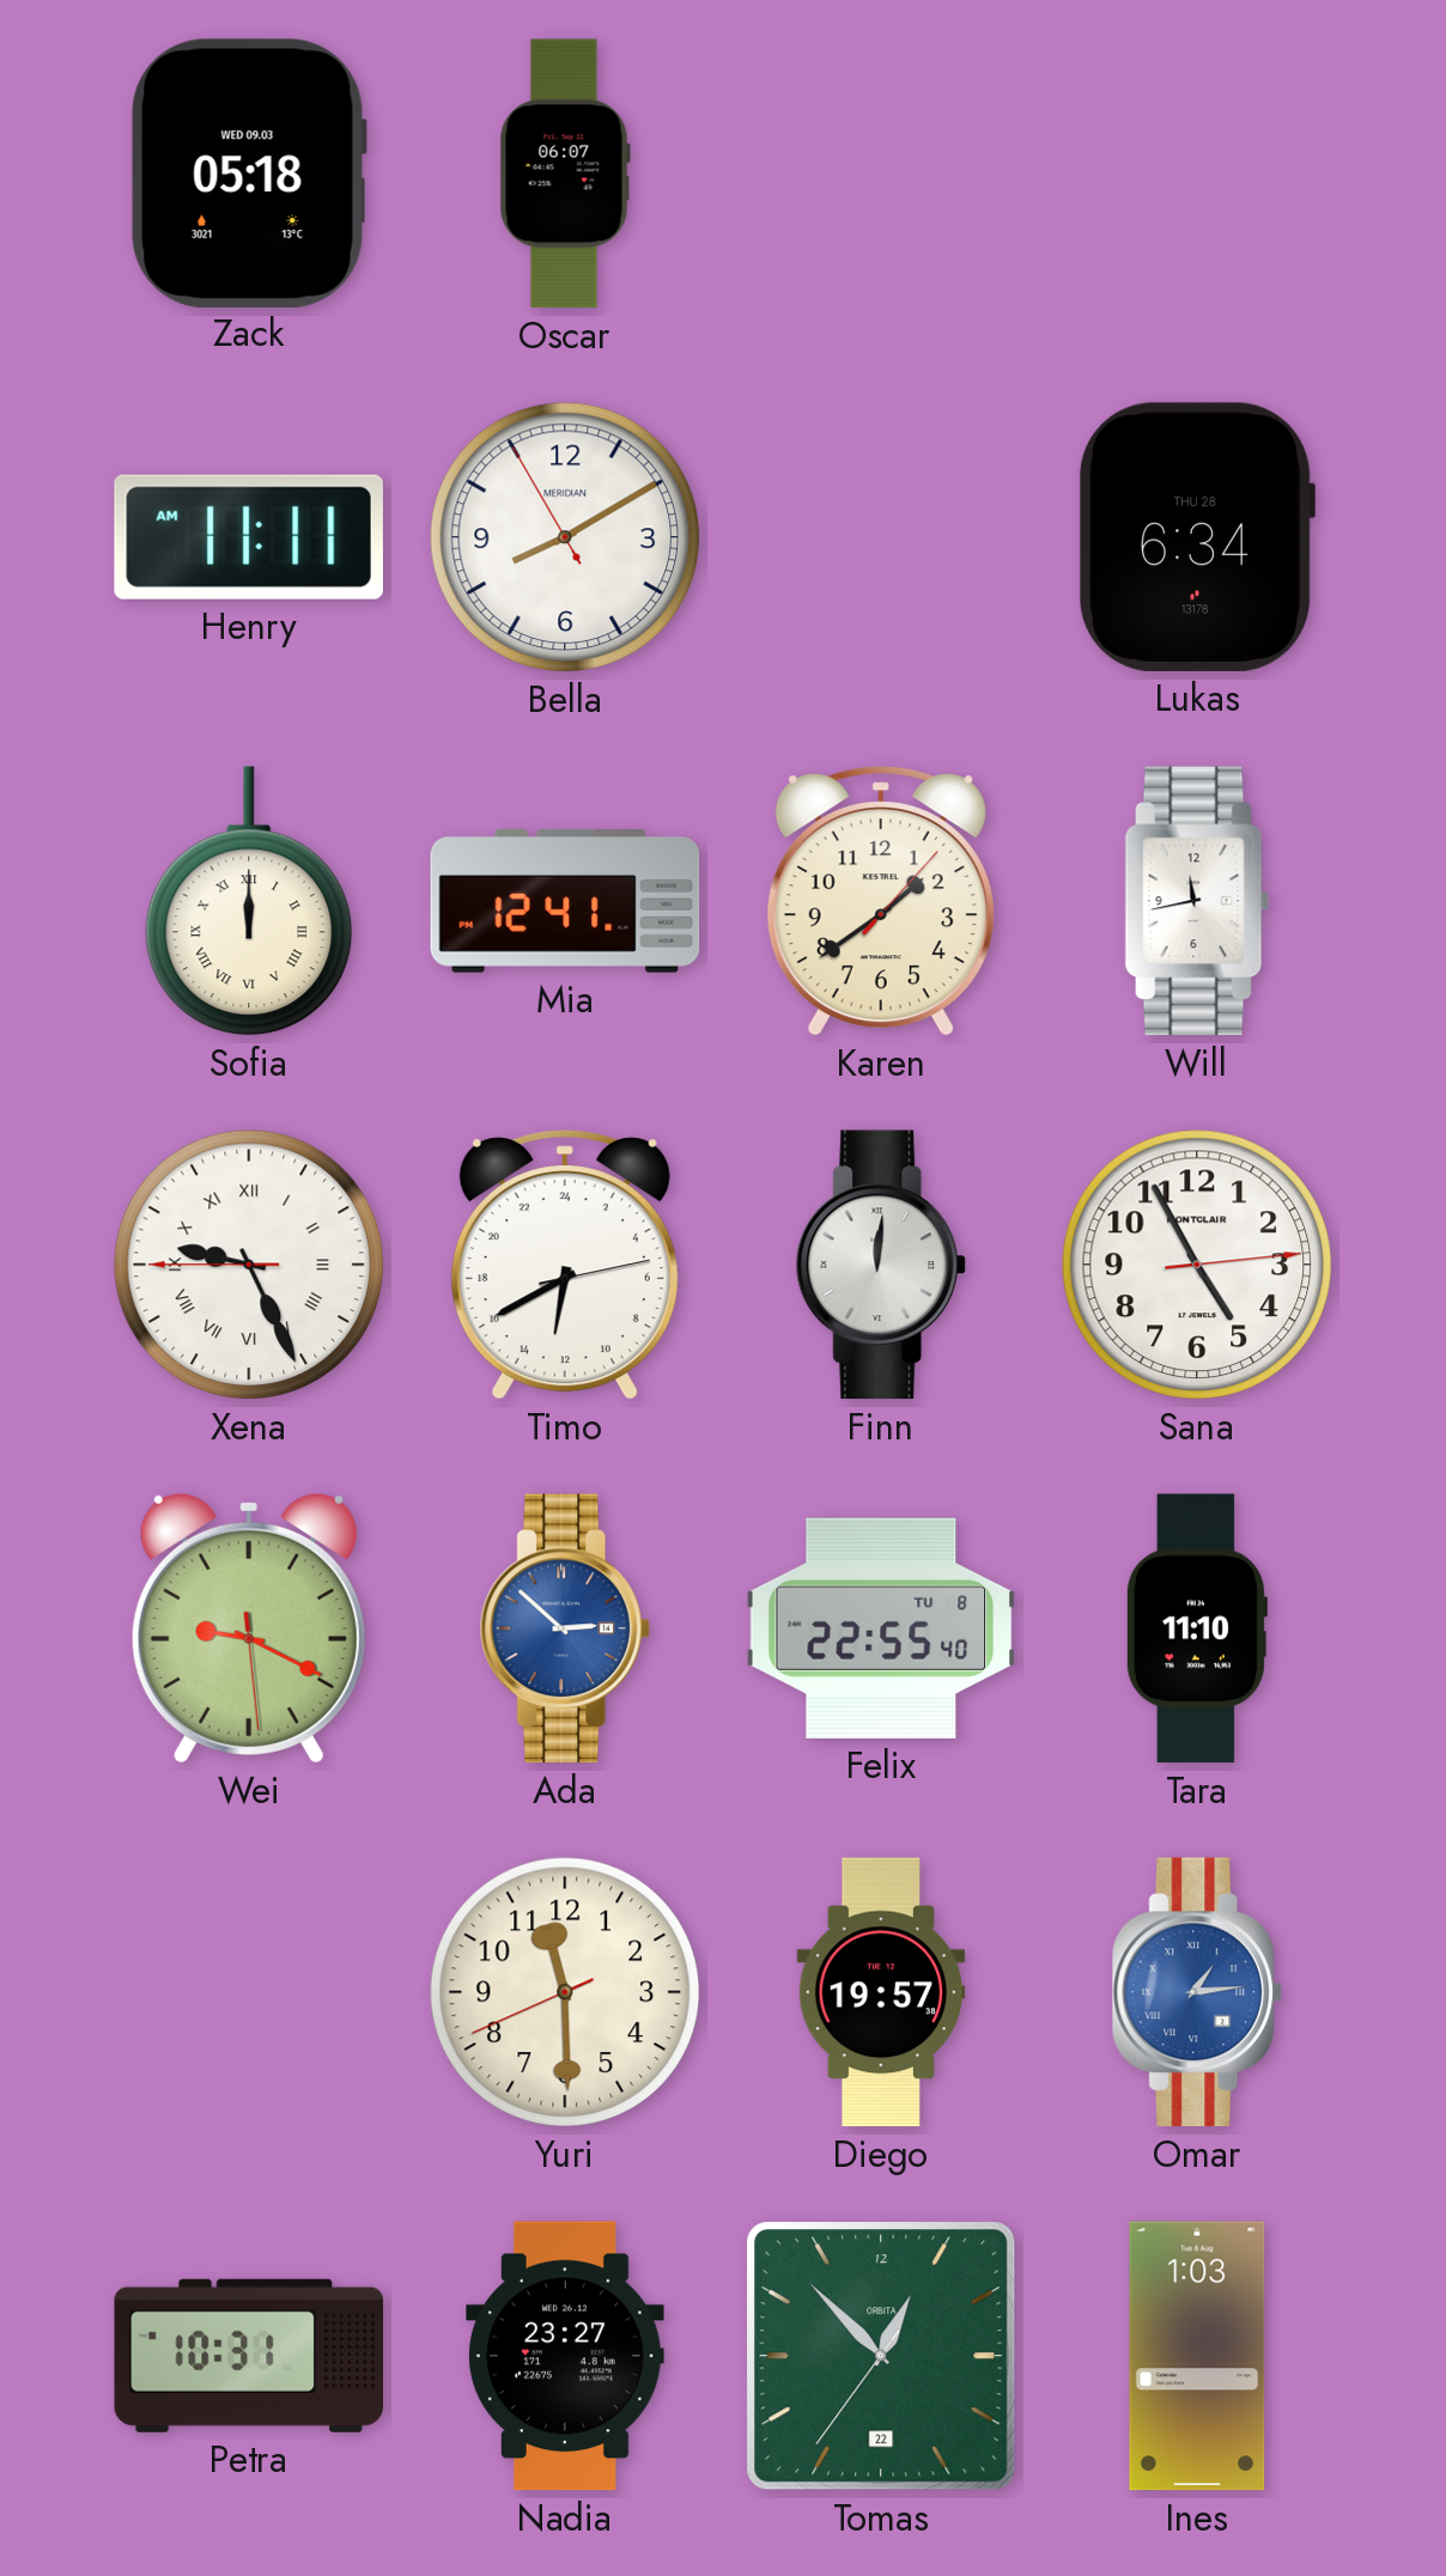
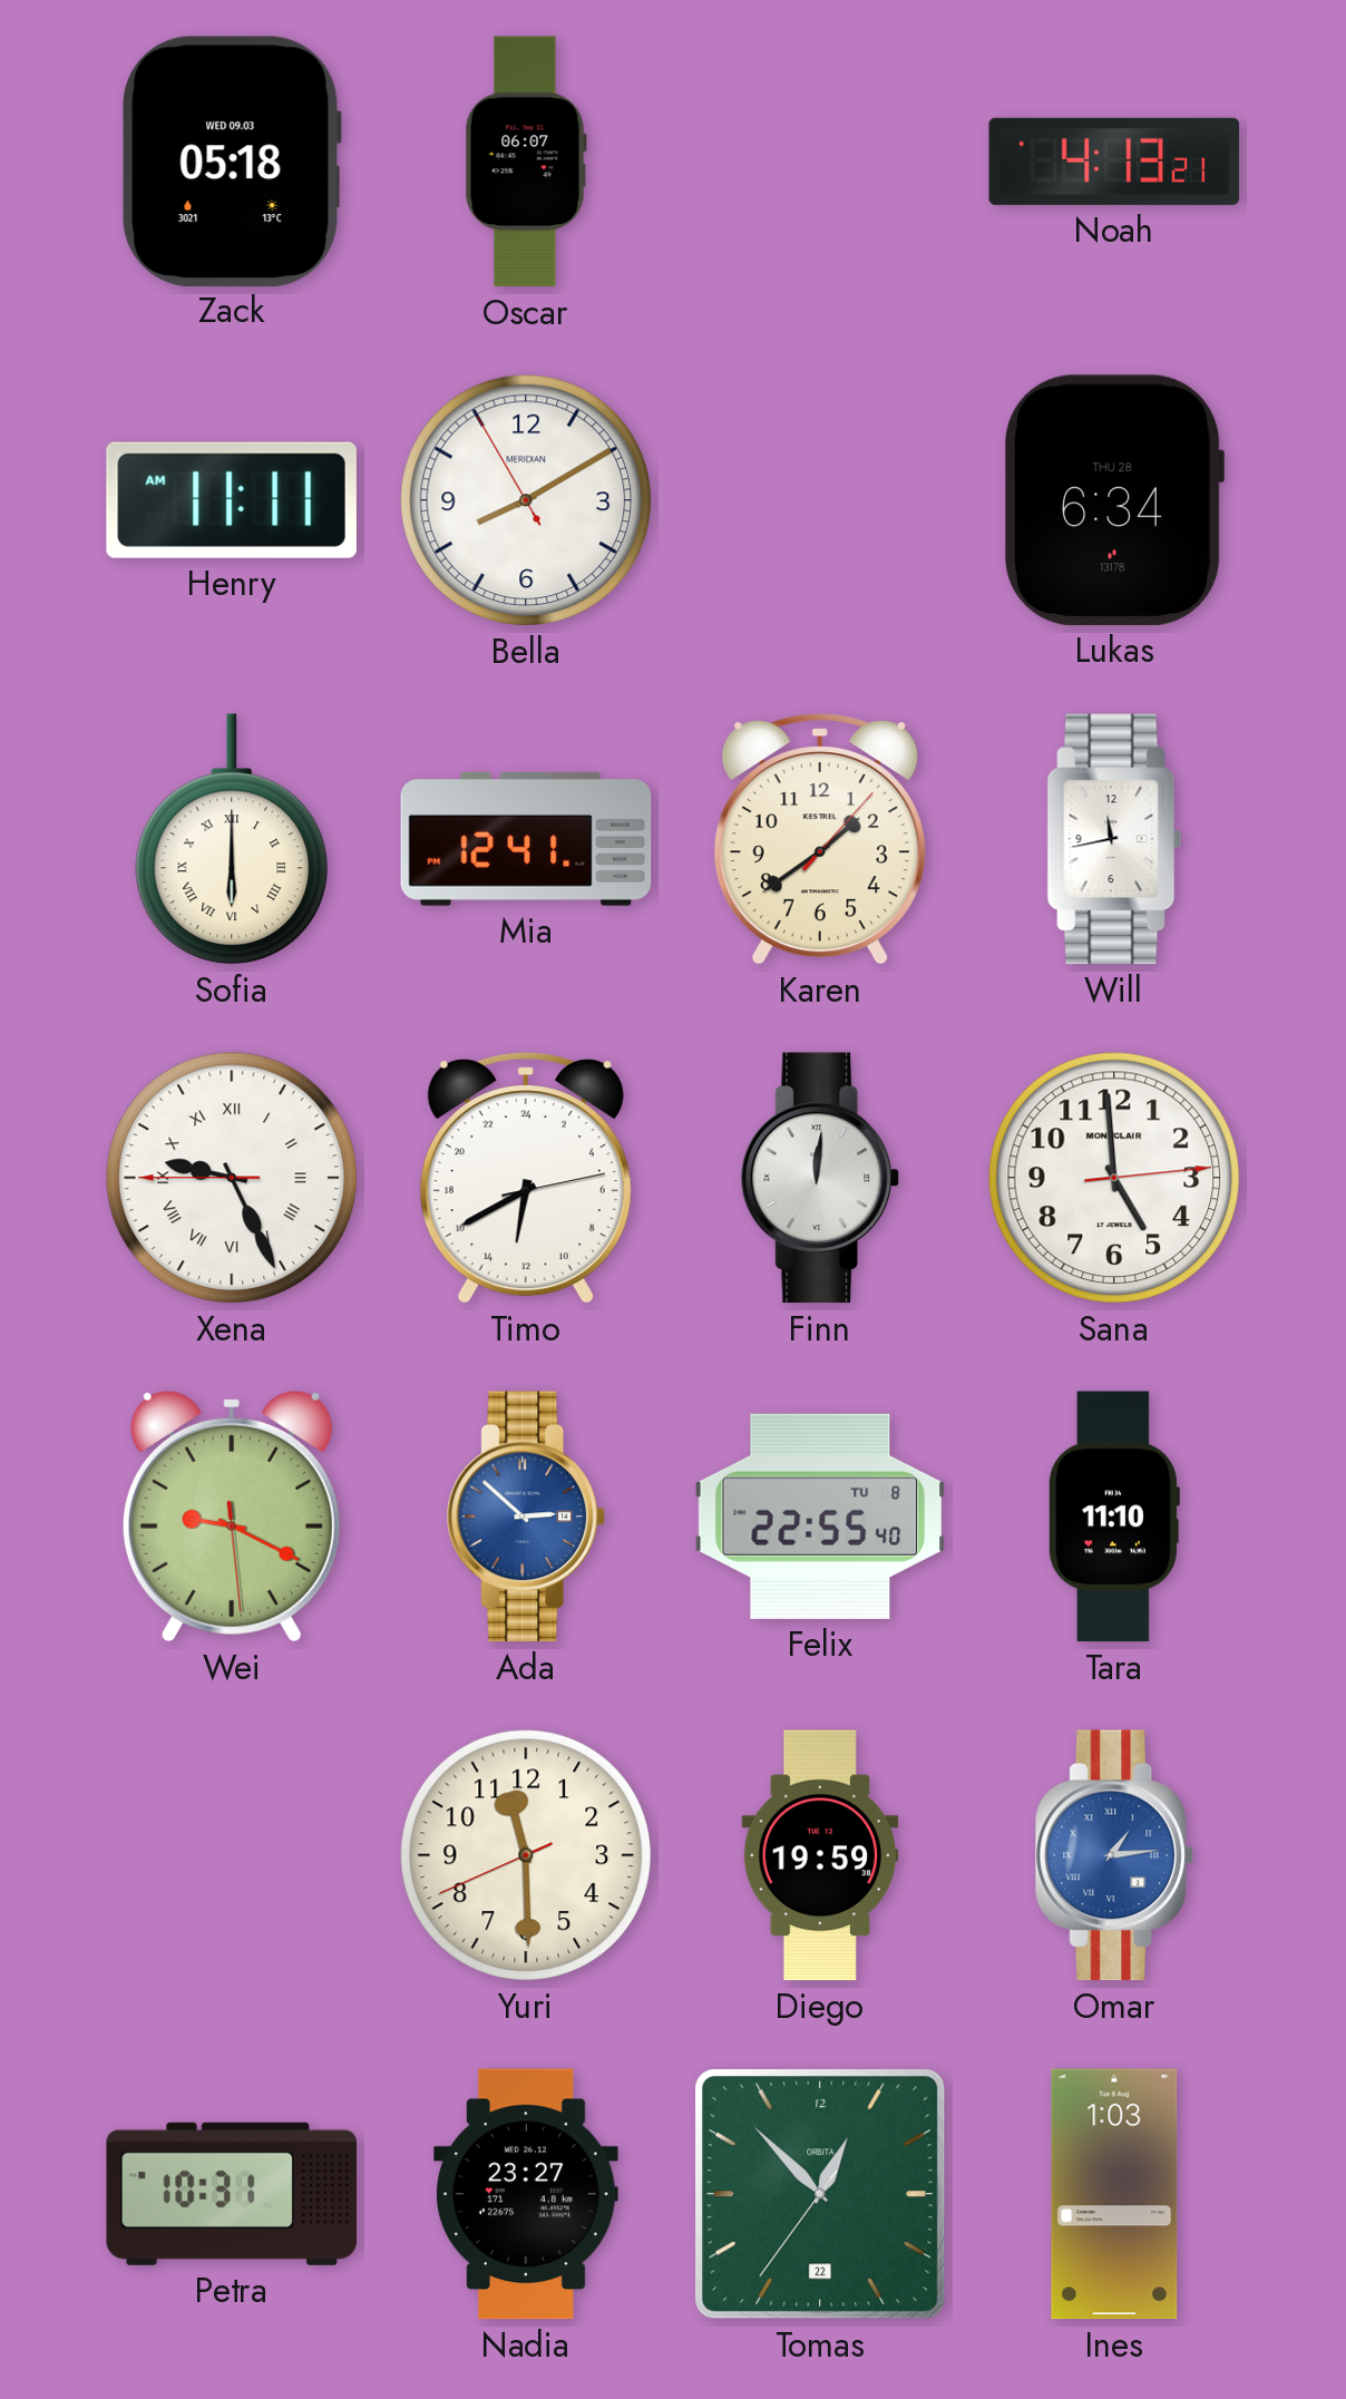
Noah: none -> 4:13 (1114, 162)
Sofia: 12:00 -> 6:00 (232, 839)
Sana: 4:55 -> 4:59 (1114, 1178)
Diego: 19:57 -> 19:59 (820, 1855)
